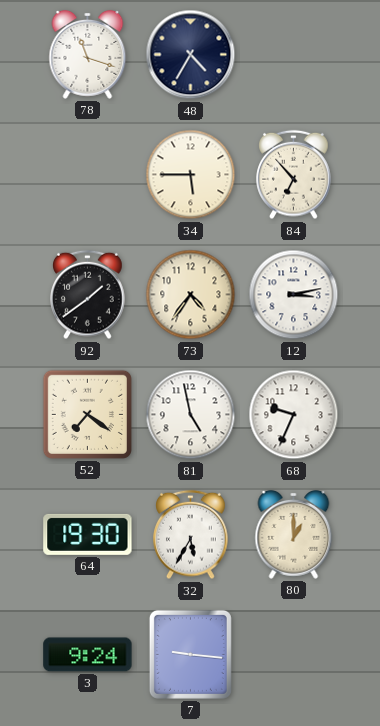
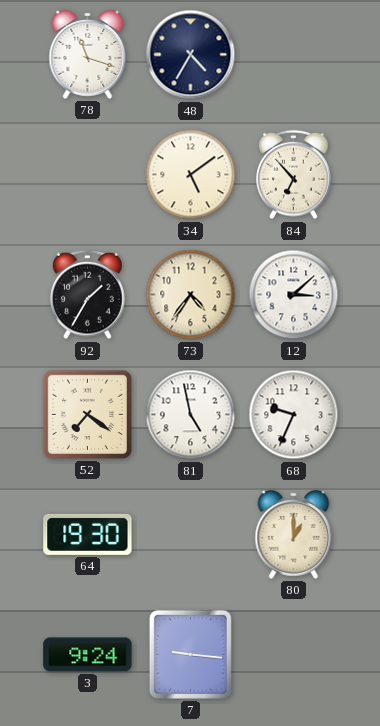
34: 5:45 -> 5:09 (191, 175)
92: 1:39 -> 1:35 (88, 295)
12: 3:13 -> 3:08 (294, 295)
32: 5:35 -> none (191, 535)
